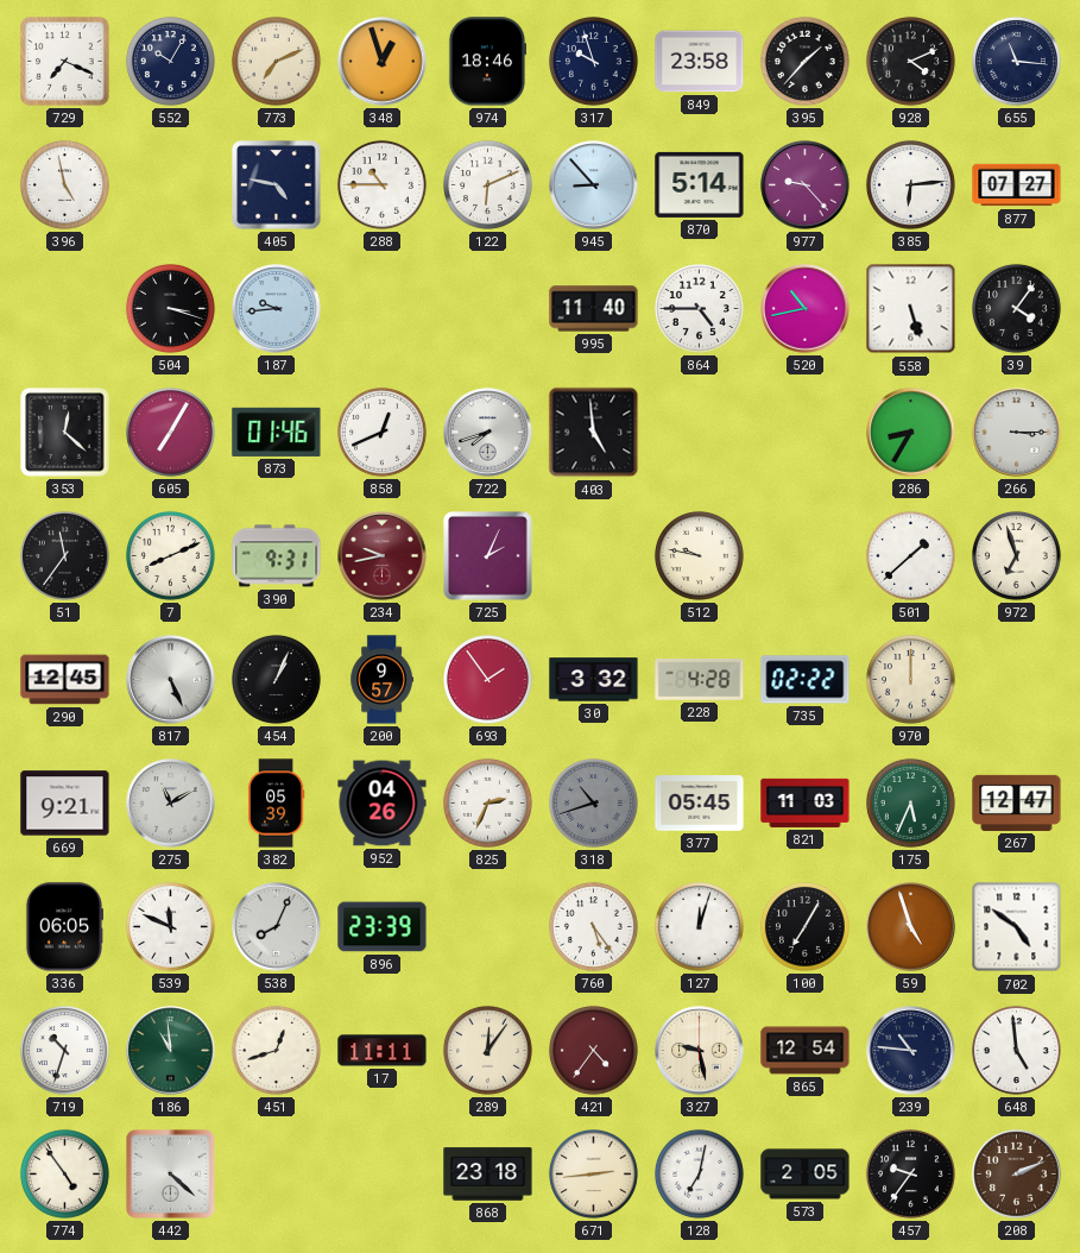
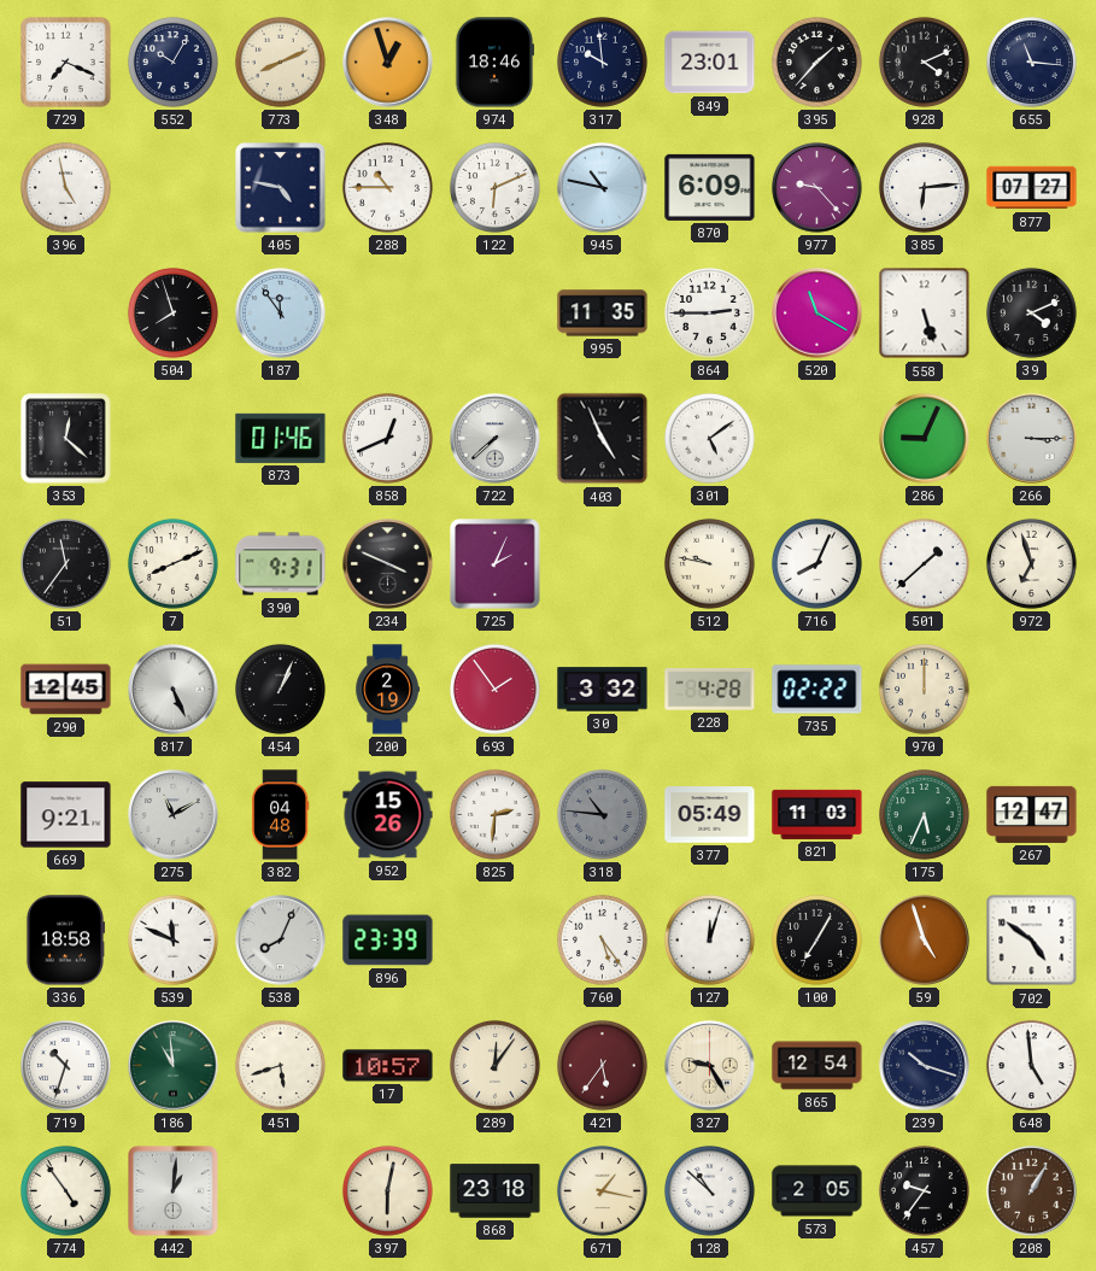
773: 7:11 -> 8:11 (280, 61)
317: 9:57 -> 9:59 (602, 61)
849: 23:58 -> 23:01 (710, 63)
945: 8:53 -> 10:47 (603, 188)
870: 5:14 -> 6:09 (710, 187)
504: 3:18 -> 7:57 (172, 312)
187: 9:44 -> 11:54 (281, 314)
995: 11:40 -> 11:35 (603, 314)
864: 4:45 -> 2:45 (709, 312)
520: 10:43 -> 11:20 (817, 314)
39: 4:06 -> 4:11 (1031, 312)
605: 7:05 -> none (170, 432)
722: 7:42 -> 7:38 (496, 439)
403: 4:59 -> 4:56 (603, 439)
301: none -> 5:09 (709, 438)
286: 8:35 -> 9:04 (925, 439)
234: 9:43 -> 3:49 (388, 564)
234 dial: burgundy -> black (388, 564)
716: none -> 8:04 (816, 563)
200: 9:57 -> 2:19 (388, 690)
382: 05:39 -> 04:48 (280, 815)
952: 04:26 -> 15:26 (388, 815)
825: 2:34 -> 2:31 (494, 814)
318: 10:42 -> 10:46 (602, 814)
377: 05:45 -> 05:49 (710, 815)
336: 06:05 -> 18:58 (65, 941)
451: 12:42 -> 5:42 (280, 1065)
17: 11:11 -> 10:57 (388, 1066)
421: 4:36 -> 5:36 (602, 1065)
327: 9:28 -> 9:25 (710, 1066)
239: 10:46 -> 10:18 (925, 1066)
442: 4:22 -> 1:01 (174, 1191)
397: none -> 6:02 (387, 1190)
671: 2:44 -> 1:17 (602, 1190)
128: 7:02 -> 10:52 (709, 1190)
208: 2:11 -> 1:05 (1032, 1191)
